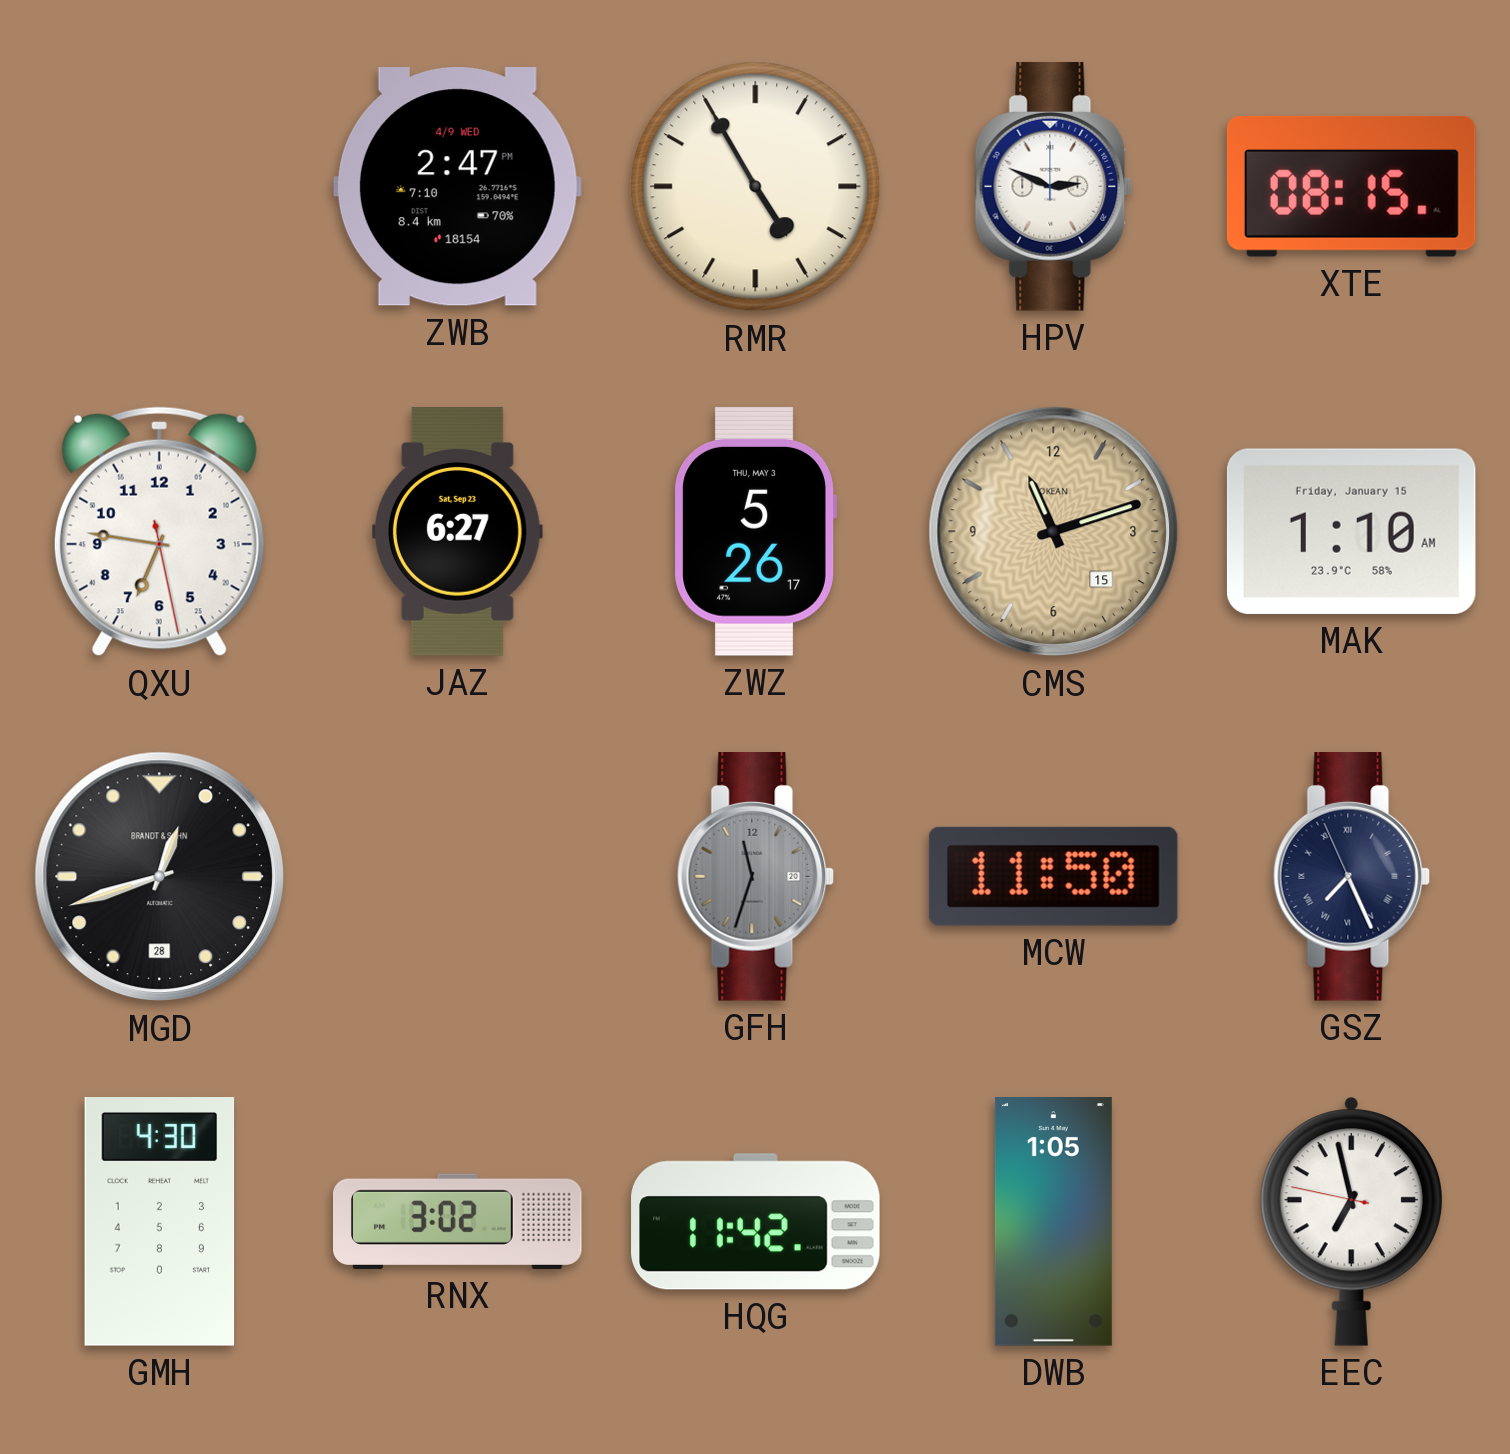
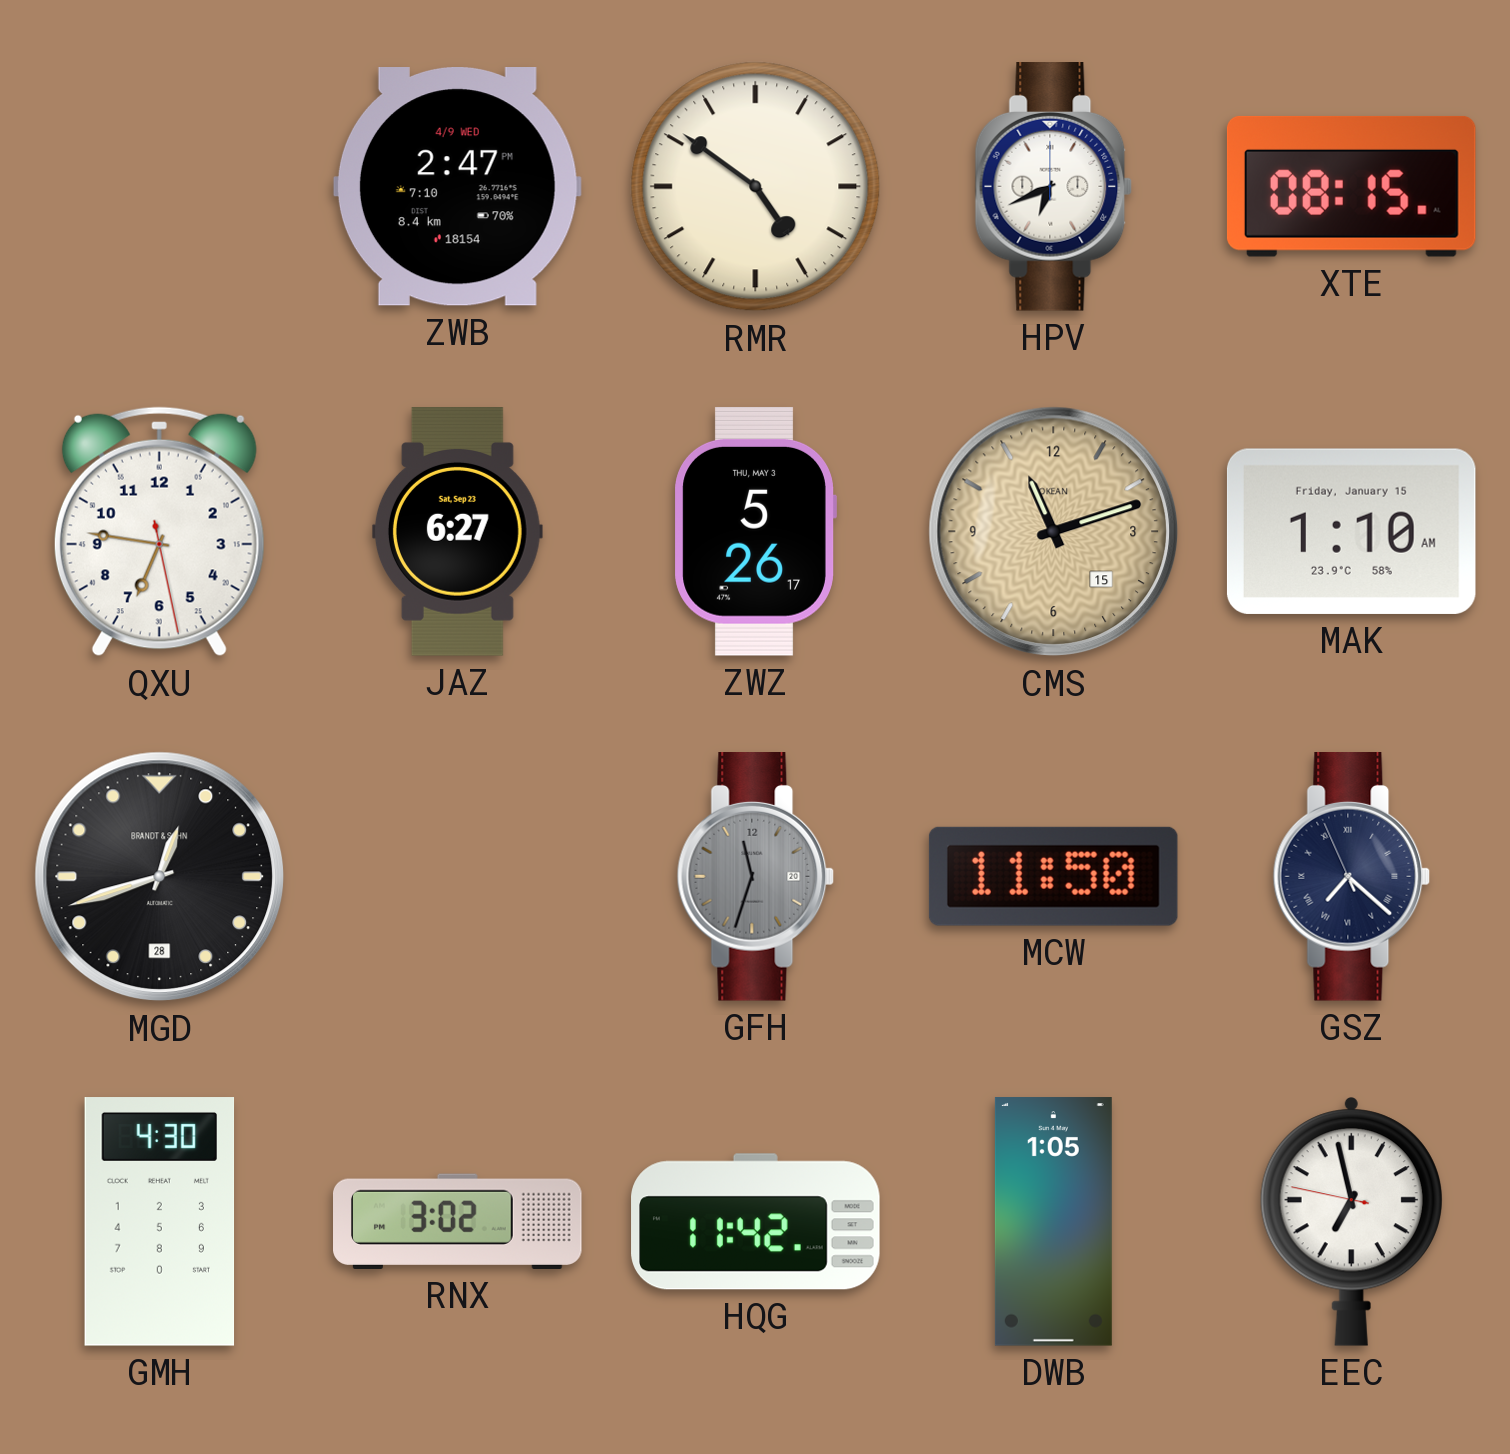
RMR: 4:55 -> 4:51 (756, 187)
HPV: 2:49 -> 6:41 (1054, 187)
GSZ: 7:25 -> 7:21 (1352, 877)
